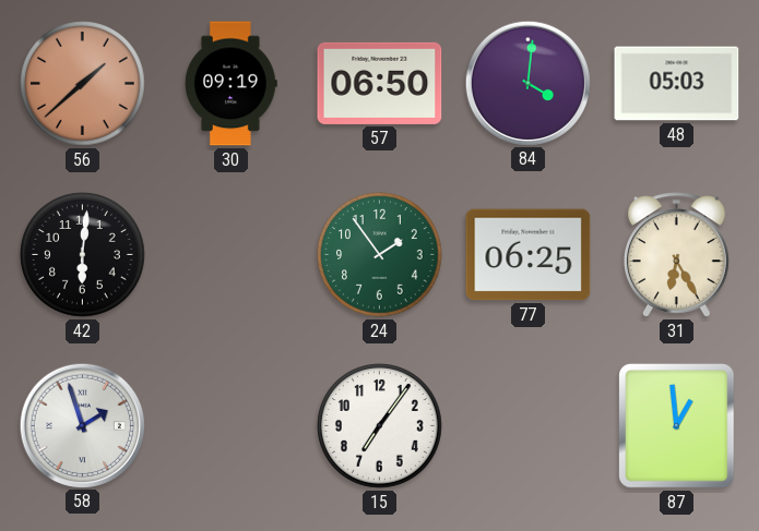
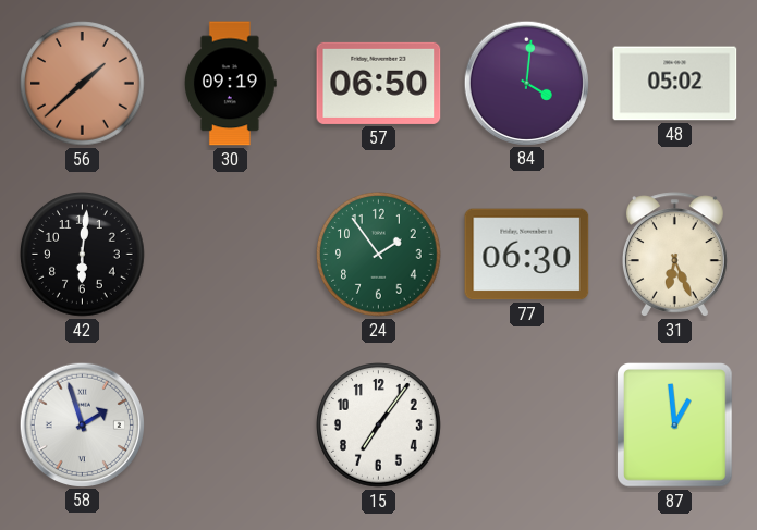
48: 05:03 -> 05:02 (675, 84)
77: 06:25 -> 06:30 (527, 255)
31: 6:25 -> 6:26 (674, 255)
